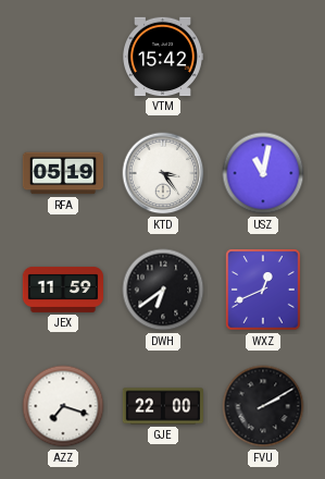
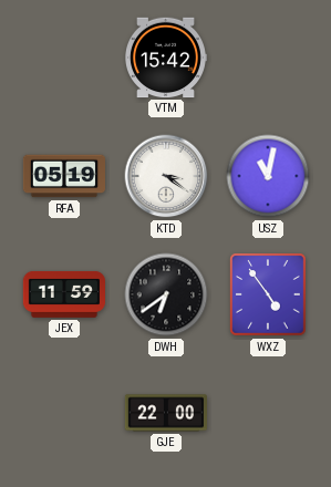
KTD: 3:24 -> 3:21 (166, 176)
WXZ: 12:41 -> 4:54 (268, 294)
AZZ: 7:18 -> none (63, 406)
FVU: 2:10 -> none (263, 406)
